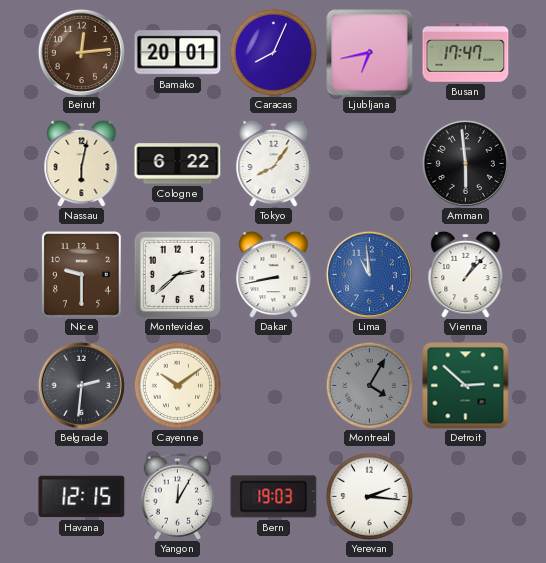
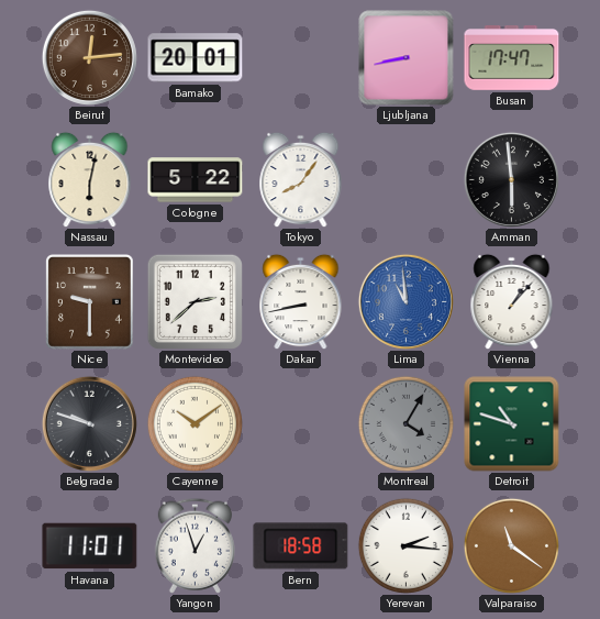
Caracas: 8:04 -> none (273, 52)
Ljubljana: 6:43 -> 8:43 (407, 58)
Cologne: 6:22 -> 5:22 (196, 180)
Belgrade: 2:31 -> 9:48 (89, 423)
Detroit: 2:52 -> 10:48 (512, 424)
Havana: 12:15 -> 11:01 (90, 546)
Yangon: 12:05 -> 12:57 (195, 545)
Bern: 19:03 -> 18:58 (301, 546)
Valparaiso: none -> 11:21 (511, 545)
